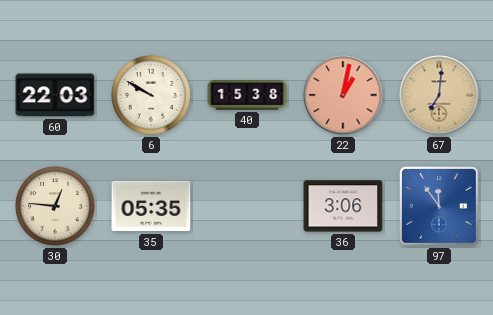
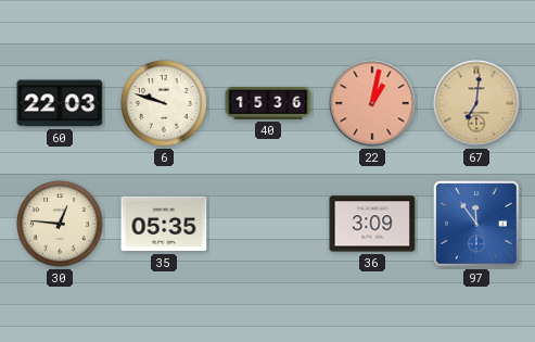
6: 9:50 -> 9:48 (164, 103)
40: 15:38 -> 15:36 (268, 104)
36: 3:06 -> 3:09 (372, 224)
